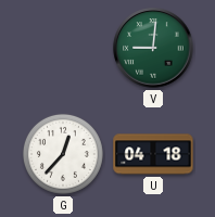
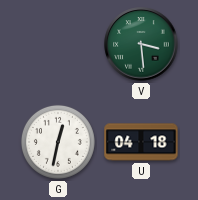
V: 9:01 -> 3:29 (141, 44)
G: 12:37 -> 12:32 (58, 142)
